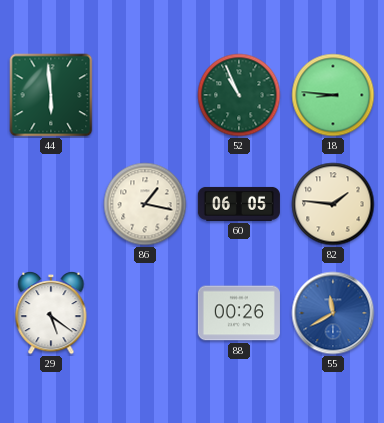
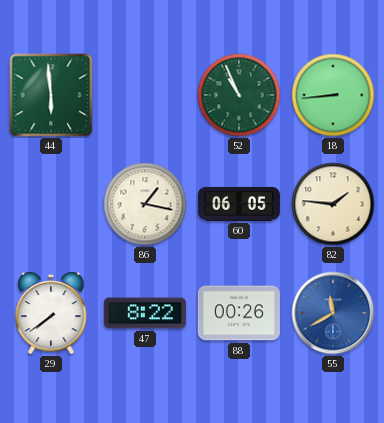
18: 8:46 -> 8:44 (333, 95)
29: 5:21 -> 7:39 (51, 313)
47: none -> 8:22 (145, 313)
